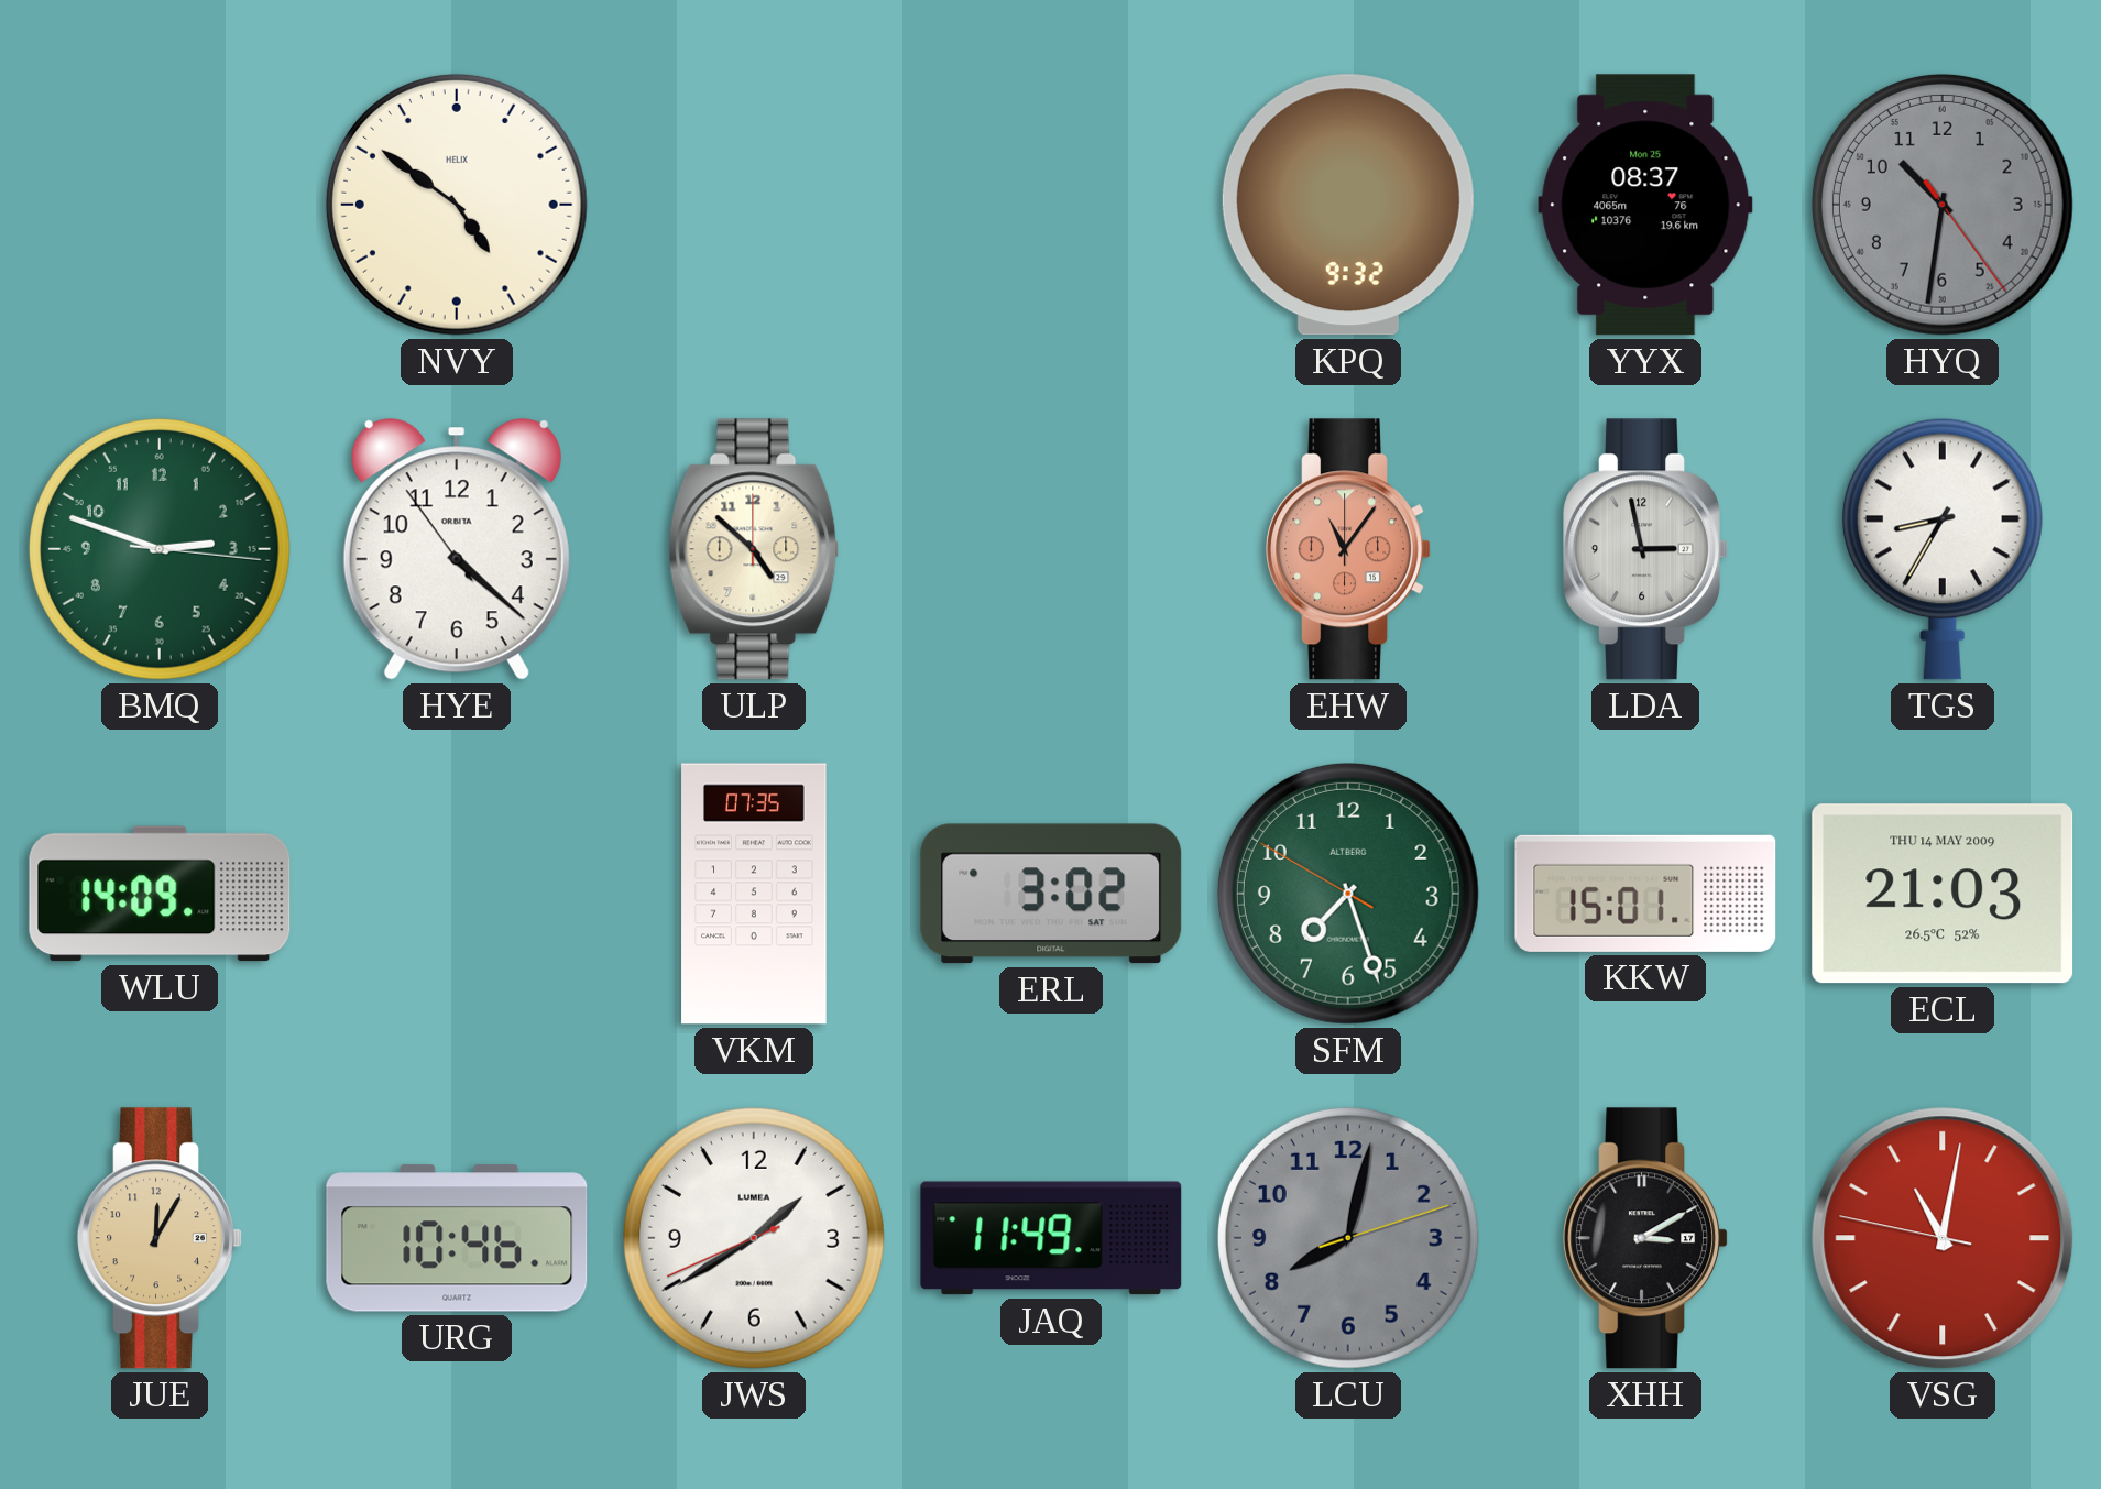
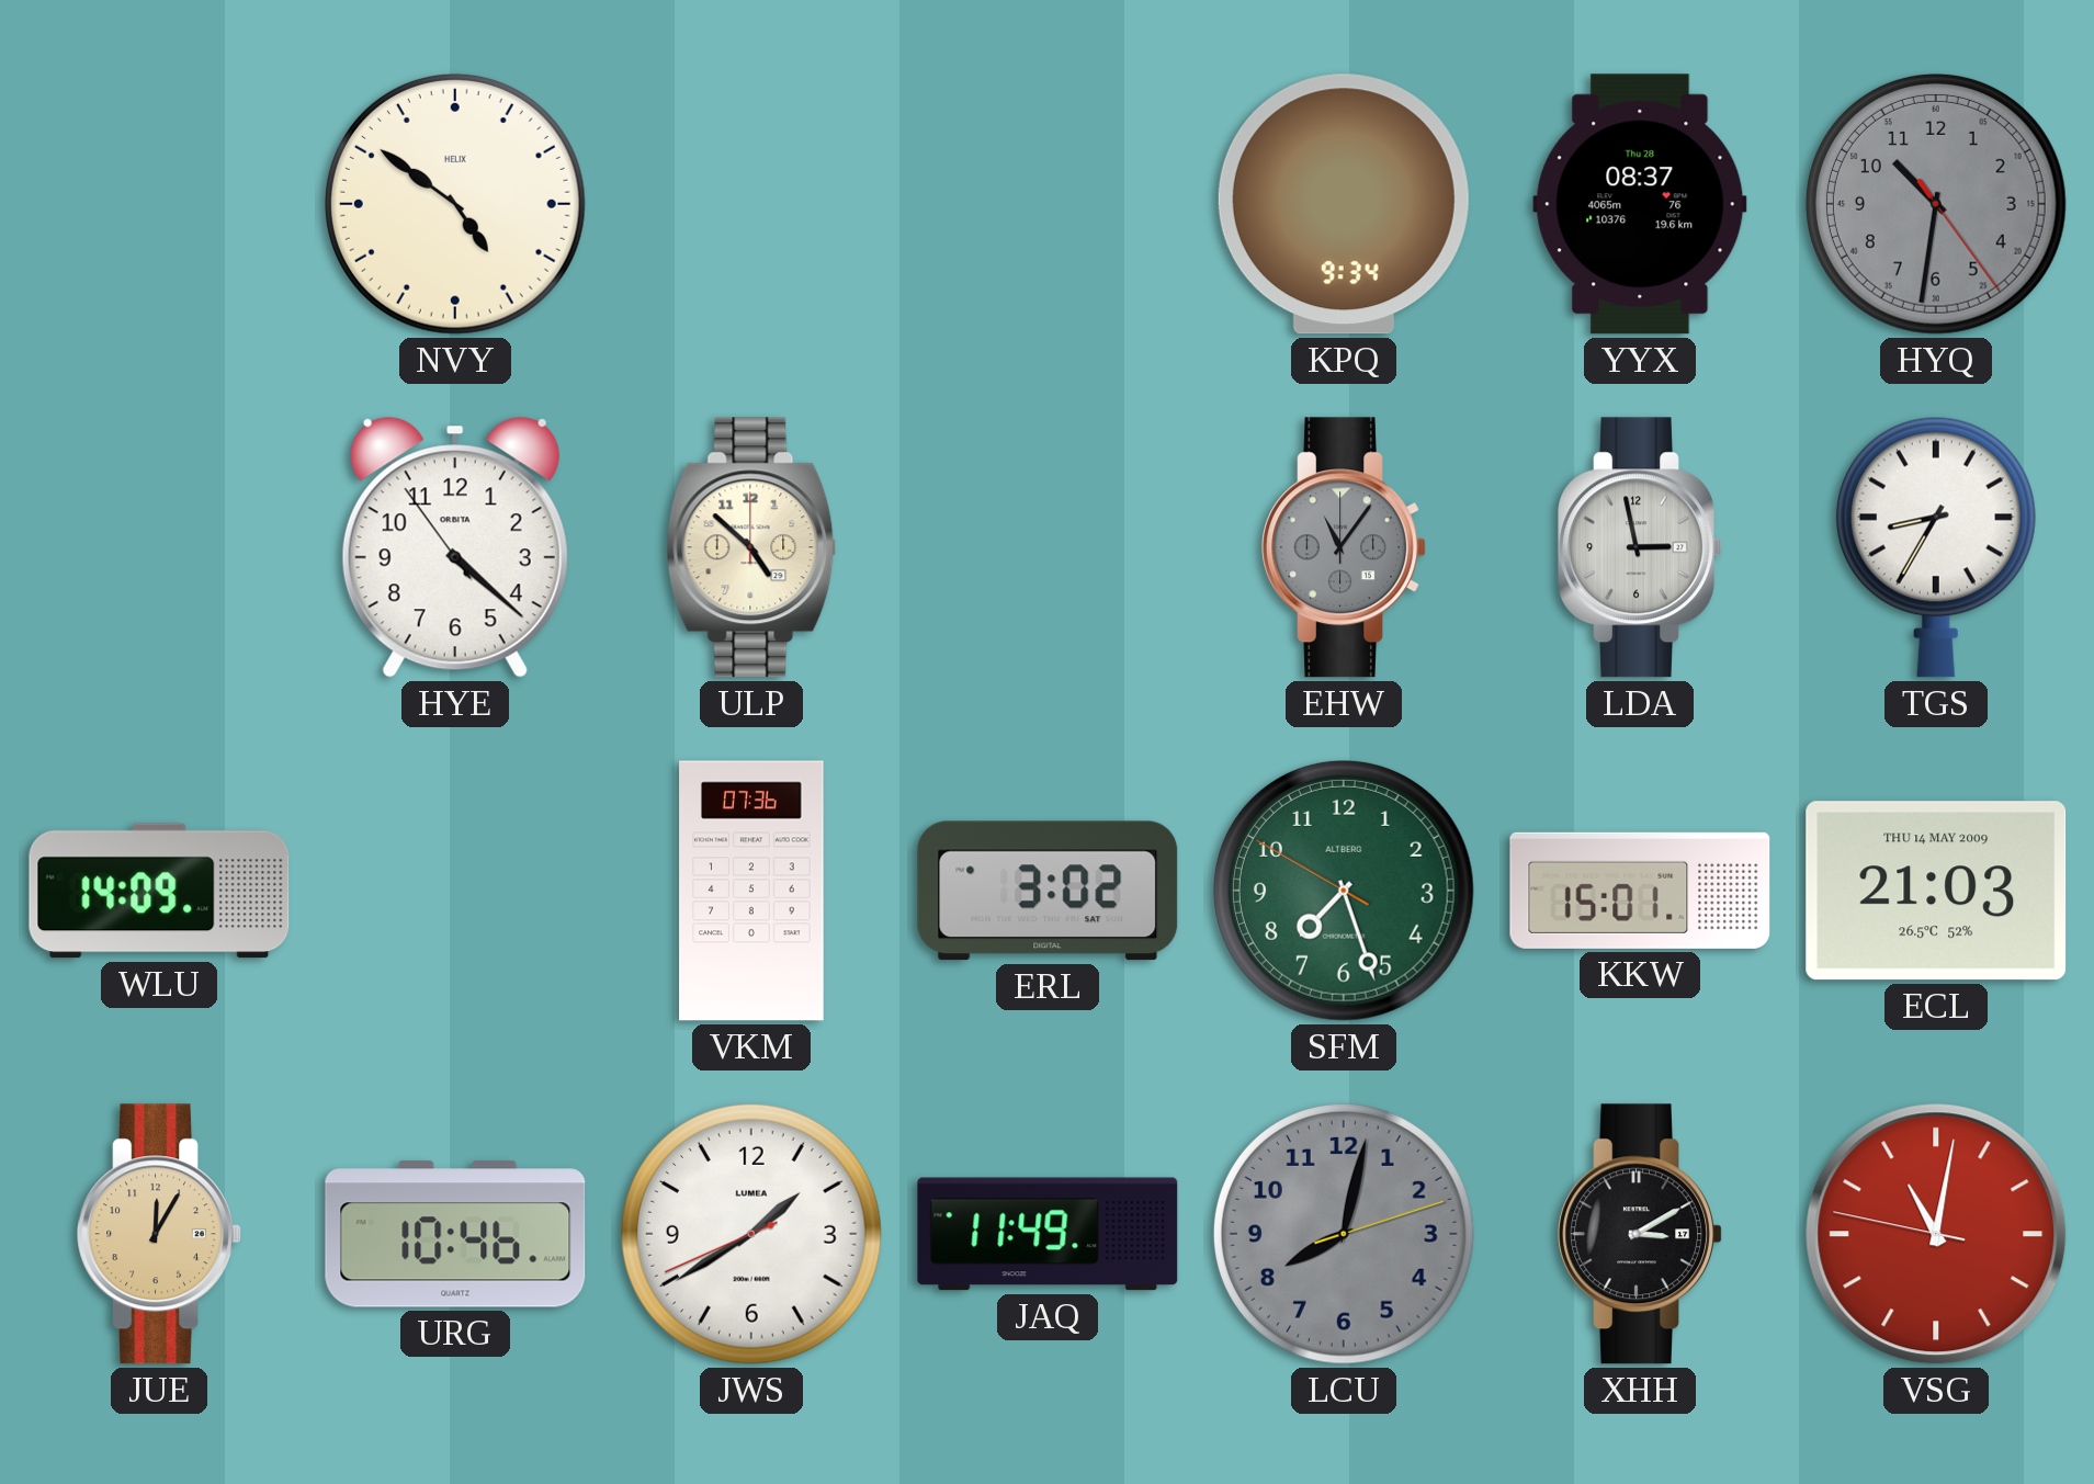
KPQ: 9:32 -> 9:34 (1344, 204)
YYX date: Mon 25 -> Thu 28 (1640, 204)
BMQ: 2:48 -> none (160, 549)
EHW dial: salmon -> grey (1344, 547)
VKM: 07:35 -> 07:36 (751, 891)
